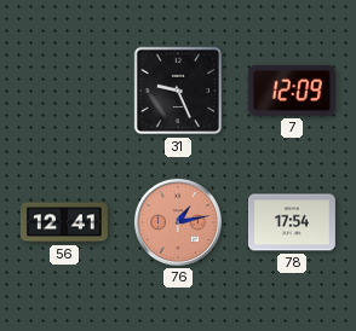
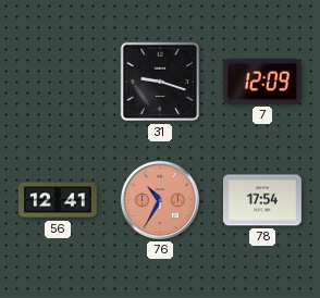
31: 9:26 -> 9:18 (160, 82)
76: 1:13 -> 10:35 (160, 200)
